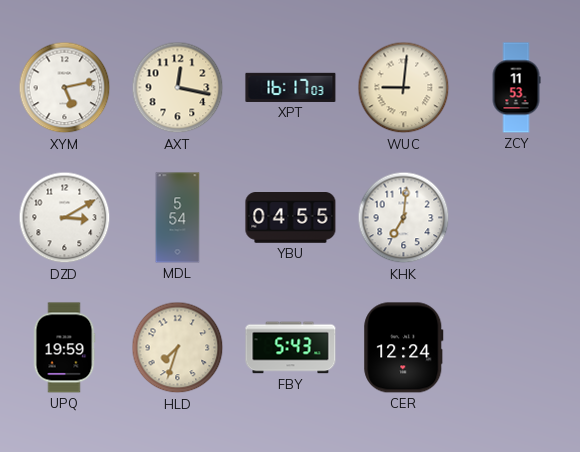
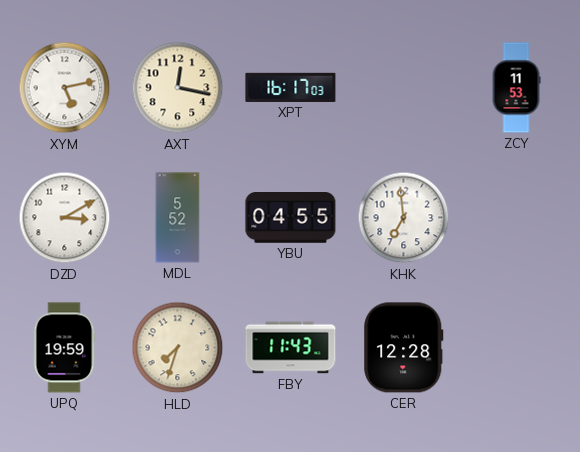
WUC: 9:01 -> none (404, 88)
MDL: 5:54 -> 5:52 (178, 218)
KHK: 7:01 -> 6:59 (404, 218)
FBY: 5:43 -> 11:43 (291, 348)
CER: 12:24 -> 12:28 (404, 348)
